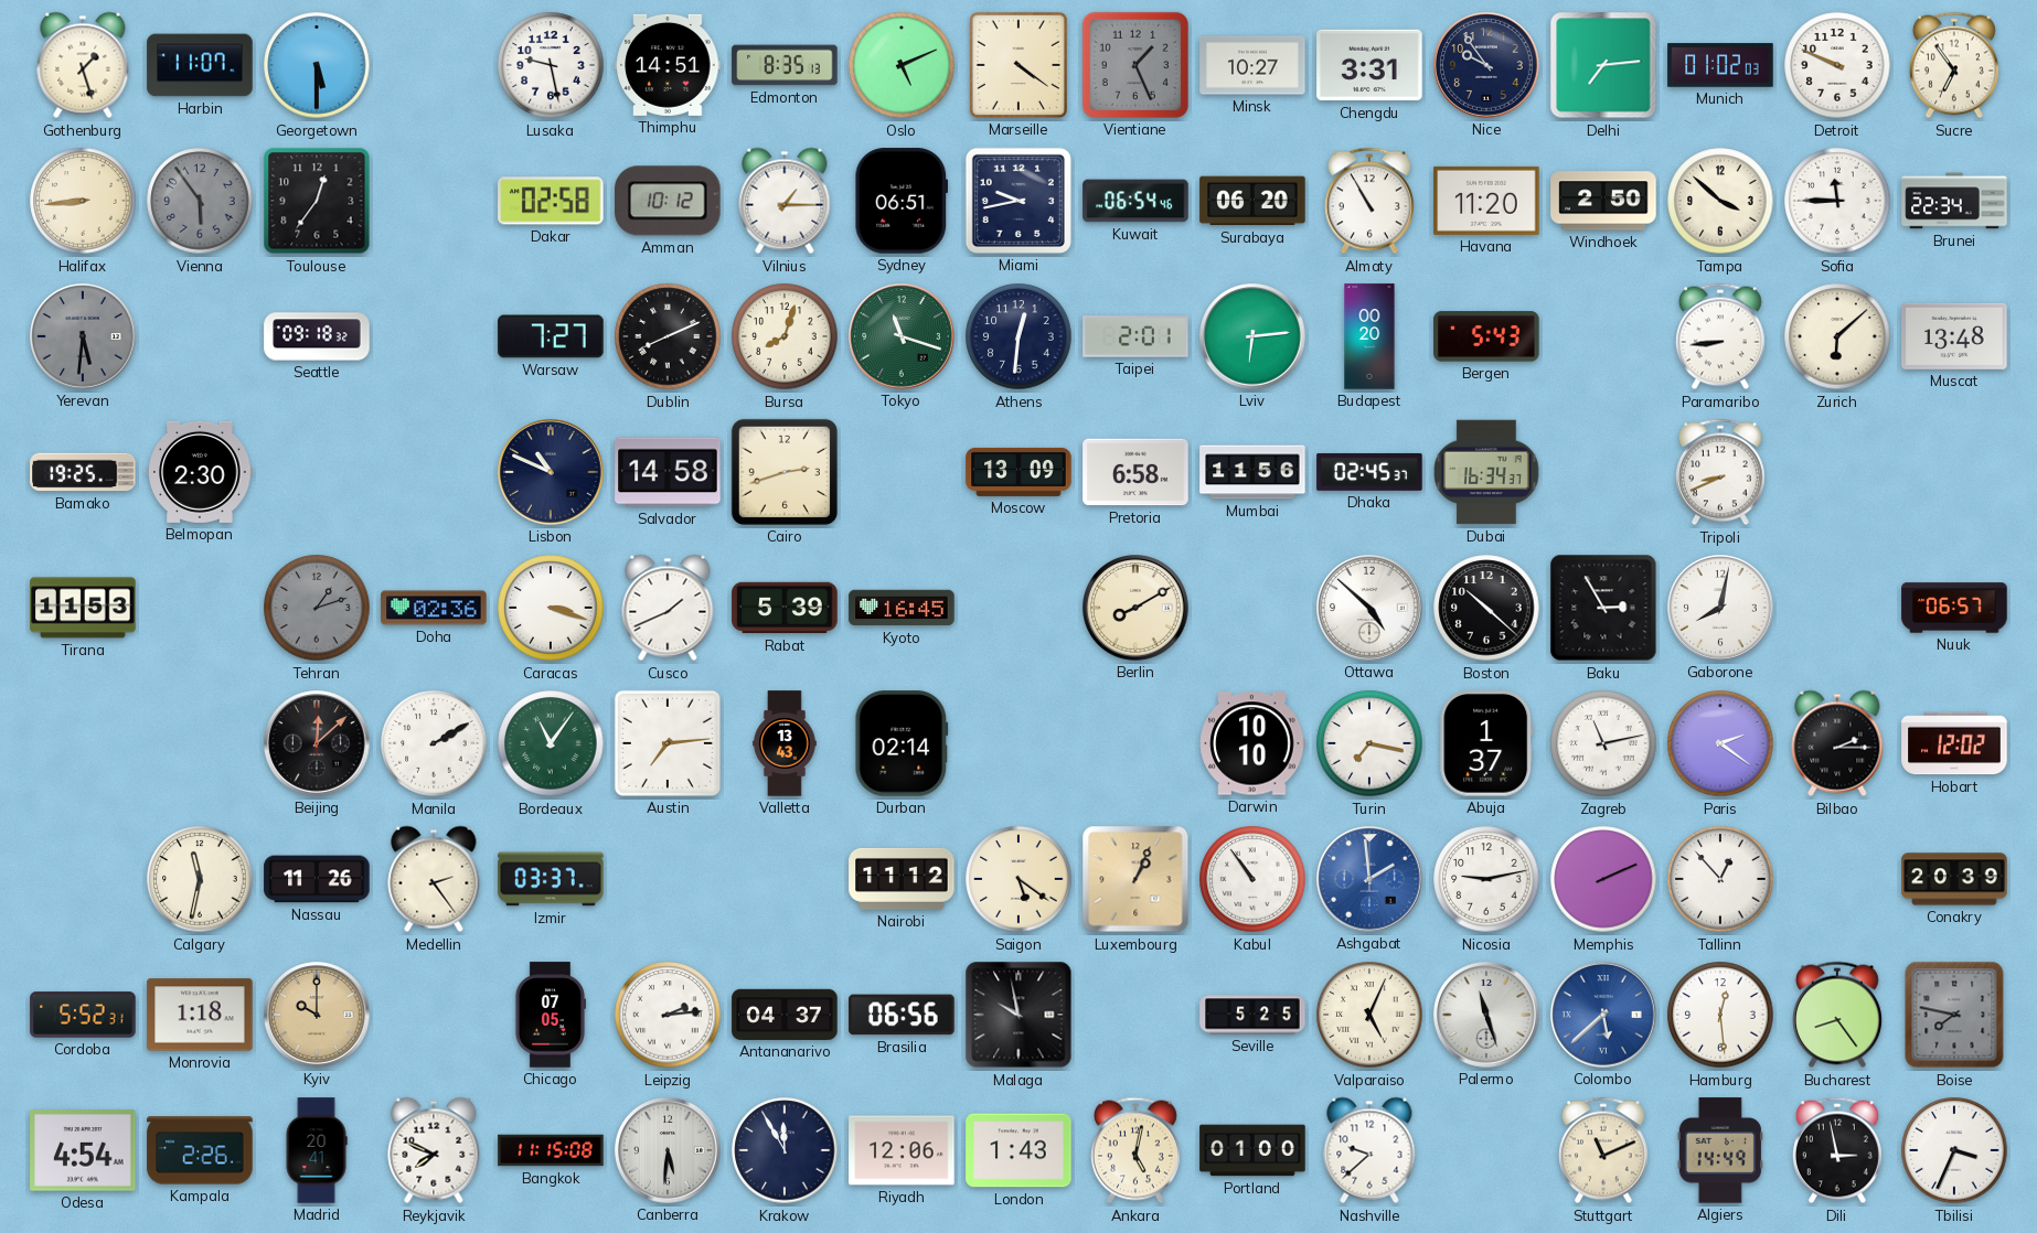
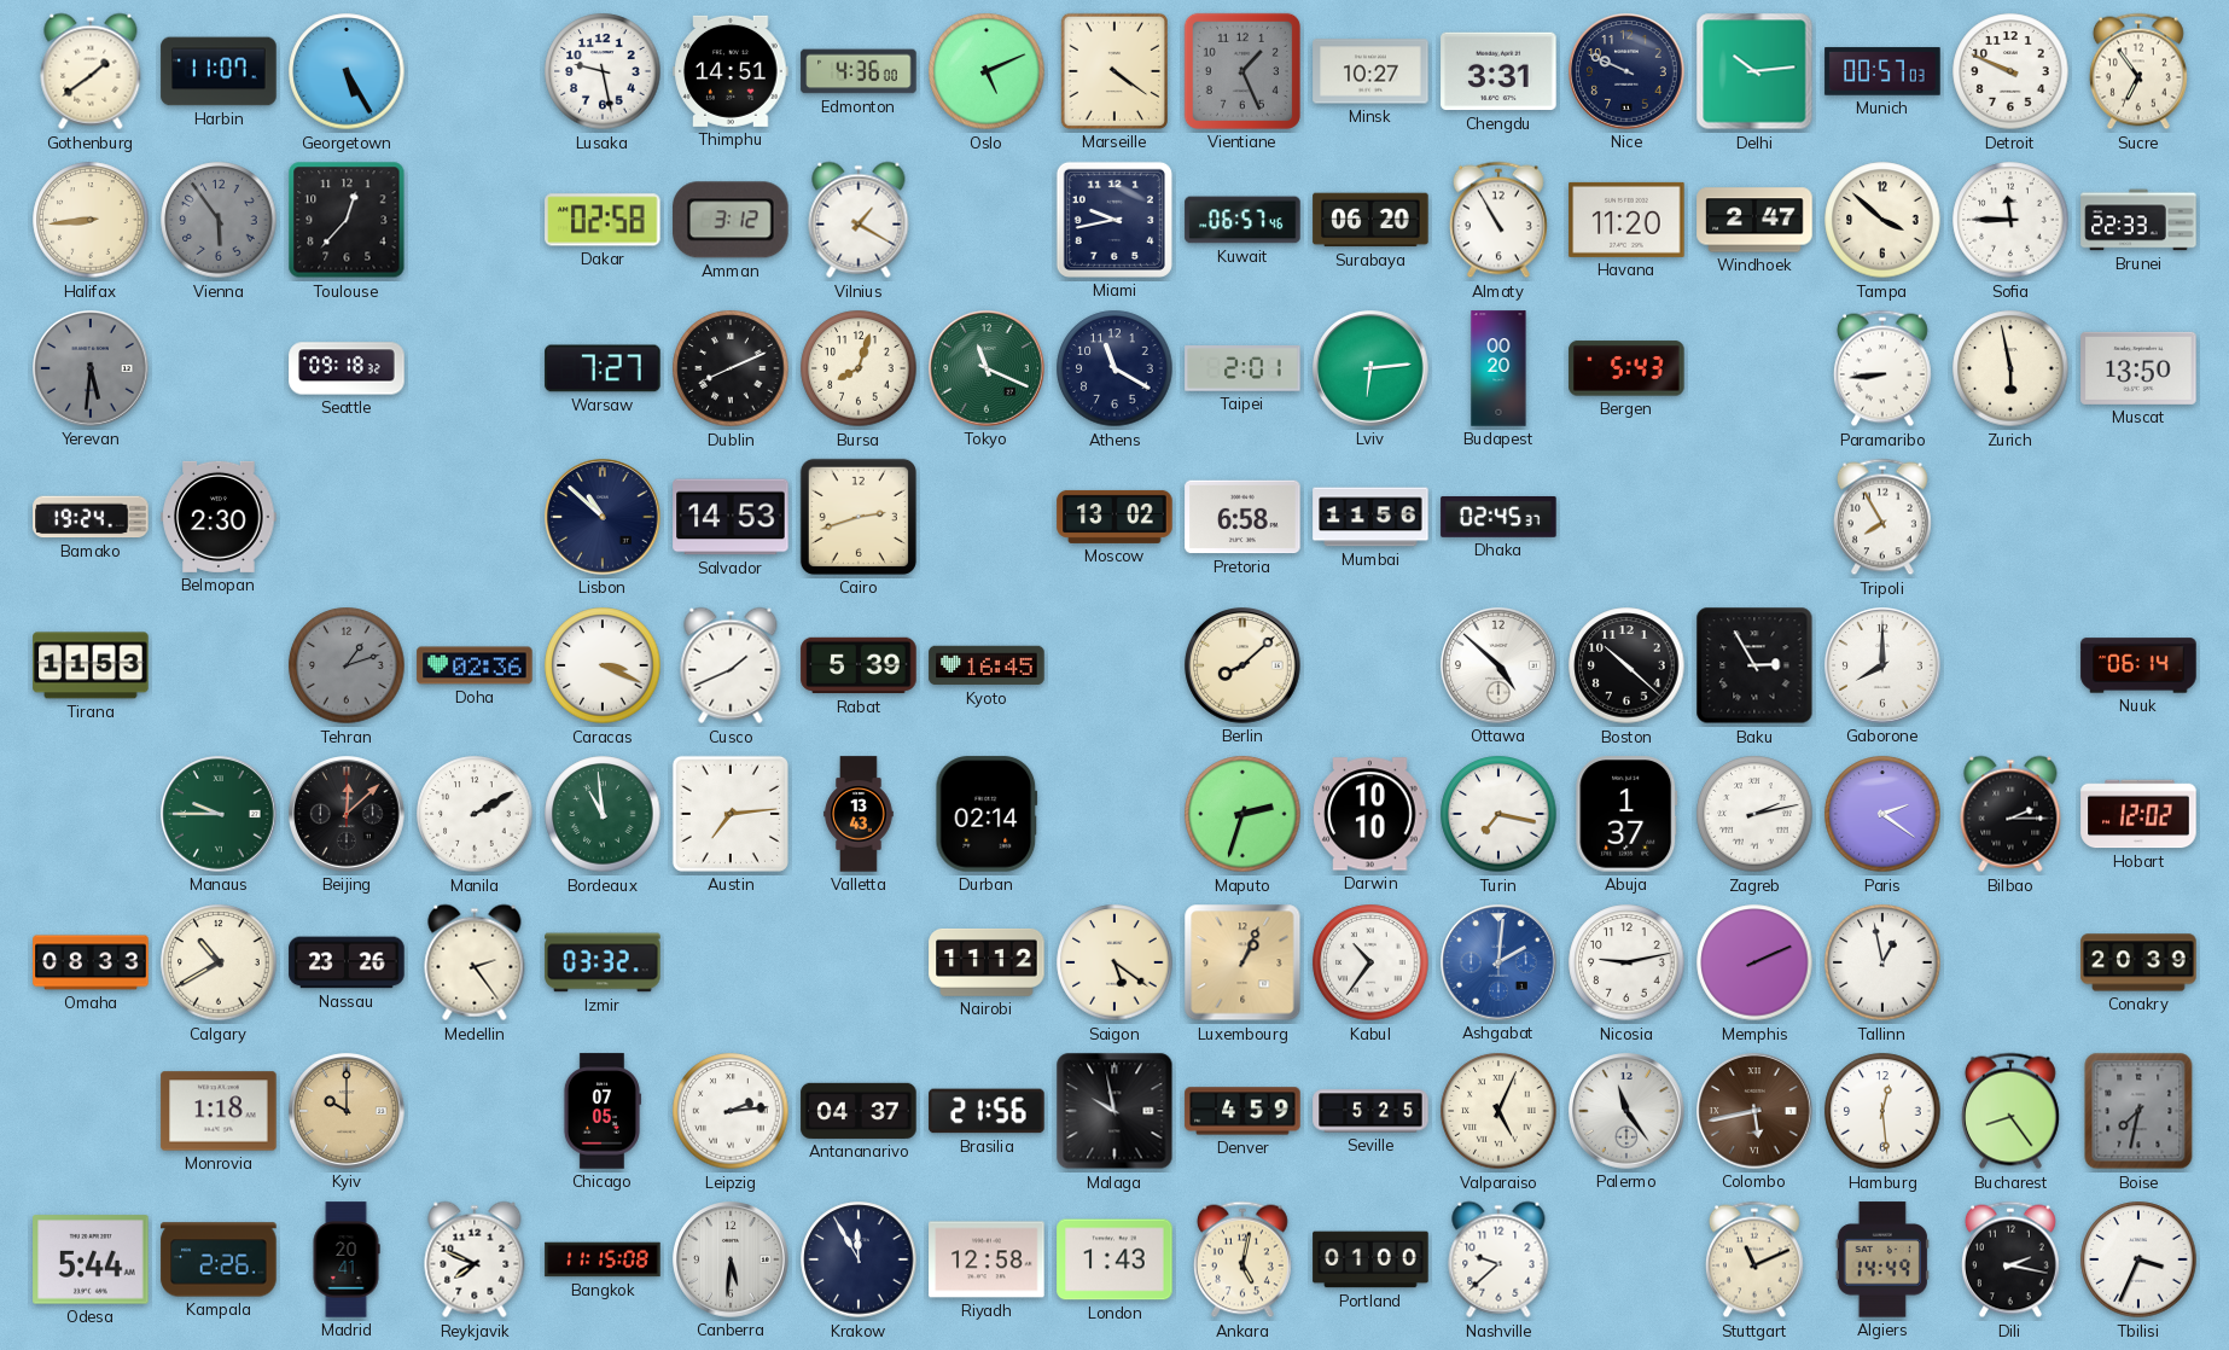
Gothenburg: 1:27 -> 1:39 (91, 71)
Georgetown: 5:30 -> 5:25 (347, 71)
Edmonton: 8:35 -> 4:36 (859, 71)
Nice: 9:54 -> 9:49 (1626, 71)
Delhi: 7:14 -> 10:14 (1754, 71)
Munich: 01:02 -> 00:57 (1882, 71)
Toulouse: 12:36 -> 12:37 (347, 220)
Amman: 10:12 -> 3:12 (731, 220)
Vilnius: 1:15 -> 1:20 (859, 220)
Sydney: 06:51 -> none (902, 201)
Kuwait: 06:54 -> 06:57 (1242, 220)
Windhoek: 2:50 -> 2:47 (1754, 220)
Brunei: 22:34 -> 22:33 (2138, 220)
Tokyo: 11:18 -> 11:19 (987, 368)
Athens: 12:31 -> 11:20 (1114, 368)
Zurich: 6:08 -> 5:58 (2010, 368)
Muscat: 13:48 -> 13:50 (2138, 368)
Bamako: 19:25 -> 19:24 (91, 517)
Lisbon: 10:49 -> 10:52 (603, 517)
Salvador: 14:58 -> 14:53 (731, 517)
Moscow: 13:09 -> 13:02 (1114, 517)
Dubai: 16:34 -> none (1486, 472)
Tripoli: 8:41 -> 7:55 (1882, 517)
Caracas: 3:18 -> 3:19 (603, 665)
Berlin: 8:10 -> 8:08 (1242, 665)
Gaborone: 8:02 -> 8:00 (1882, 665)
Nuuk: 06:57 -> 06:14 (2138, 665)
Manaus: none -> 9:45 (219, 814)
Bordeaux: 11:06 -> 10:59 (603, 814)
Maputo: none -> 2:33 (1242, 814)
Zagreb: 11:13 -> 2:13 (1754, 814)
Omaha: none -> 08:33 (91, 962)
Calgary: 11:32 -> 10:40 (219, 962)
Nassau: 11:26 -> 23:26 (347, 962)
Izmir: 03:37 -> 03:32 (603, 962)
Kabul: 10:54 -> 10:36 (1370, 962)
Ashgabat: 1:59 -> 2:01 (1498, 962)
Tallinn: 12:53 -> 12:58 (1882, 962)
Cordoba: 5:52 -> none (83, 1015)
Brasilia: 06:56 -> 21:56 (987, 1111)
Denver: none -> 4:59 (1242, 1111)
Palermo: 11:27 -> 11:24 (1626, 1111)
Colombo: 5:38 -> 5:43 (1754, 1111)
Colombo dial: blue -> brown (1754, 1111)
Boise: 7:47 -> 7:32 (2138, 1111)
Odesa: 4:54 -> 5:44 (91, 1259)
Riyadh: 12:06 -> 12:58 (987, 1259)
Dili: 2:58 -> 2:17 (2010, 1259)
